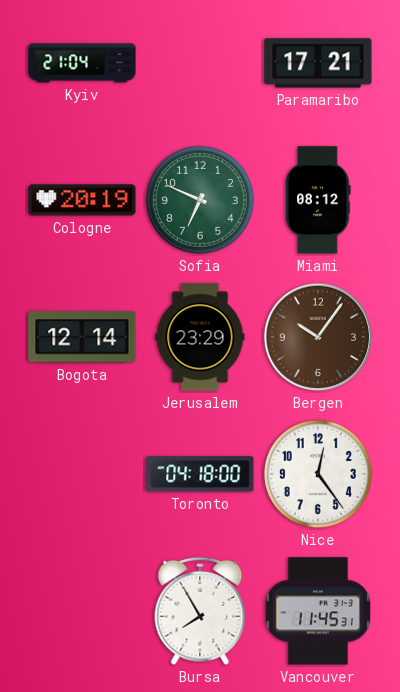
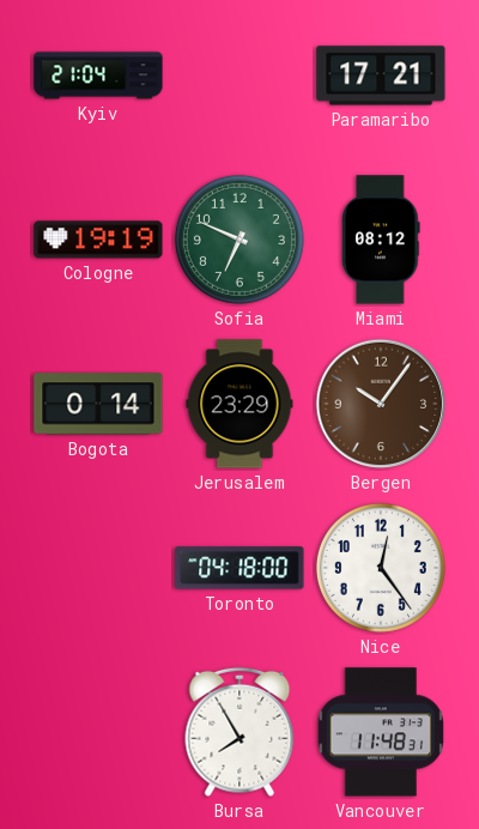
Cologne: 20:19 -> 19:19 (98, 240)
Bogota: 12:14 -> 0:14 (98, 404)
Vancouver: 11:45 -> 11:48 (380, 732)
